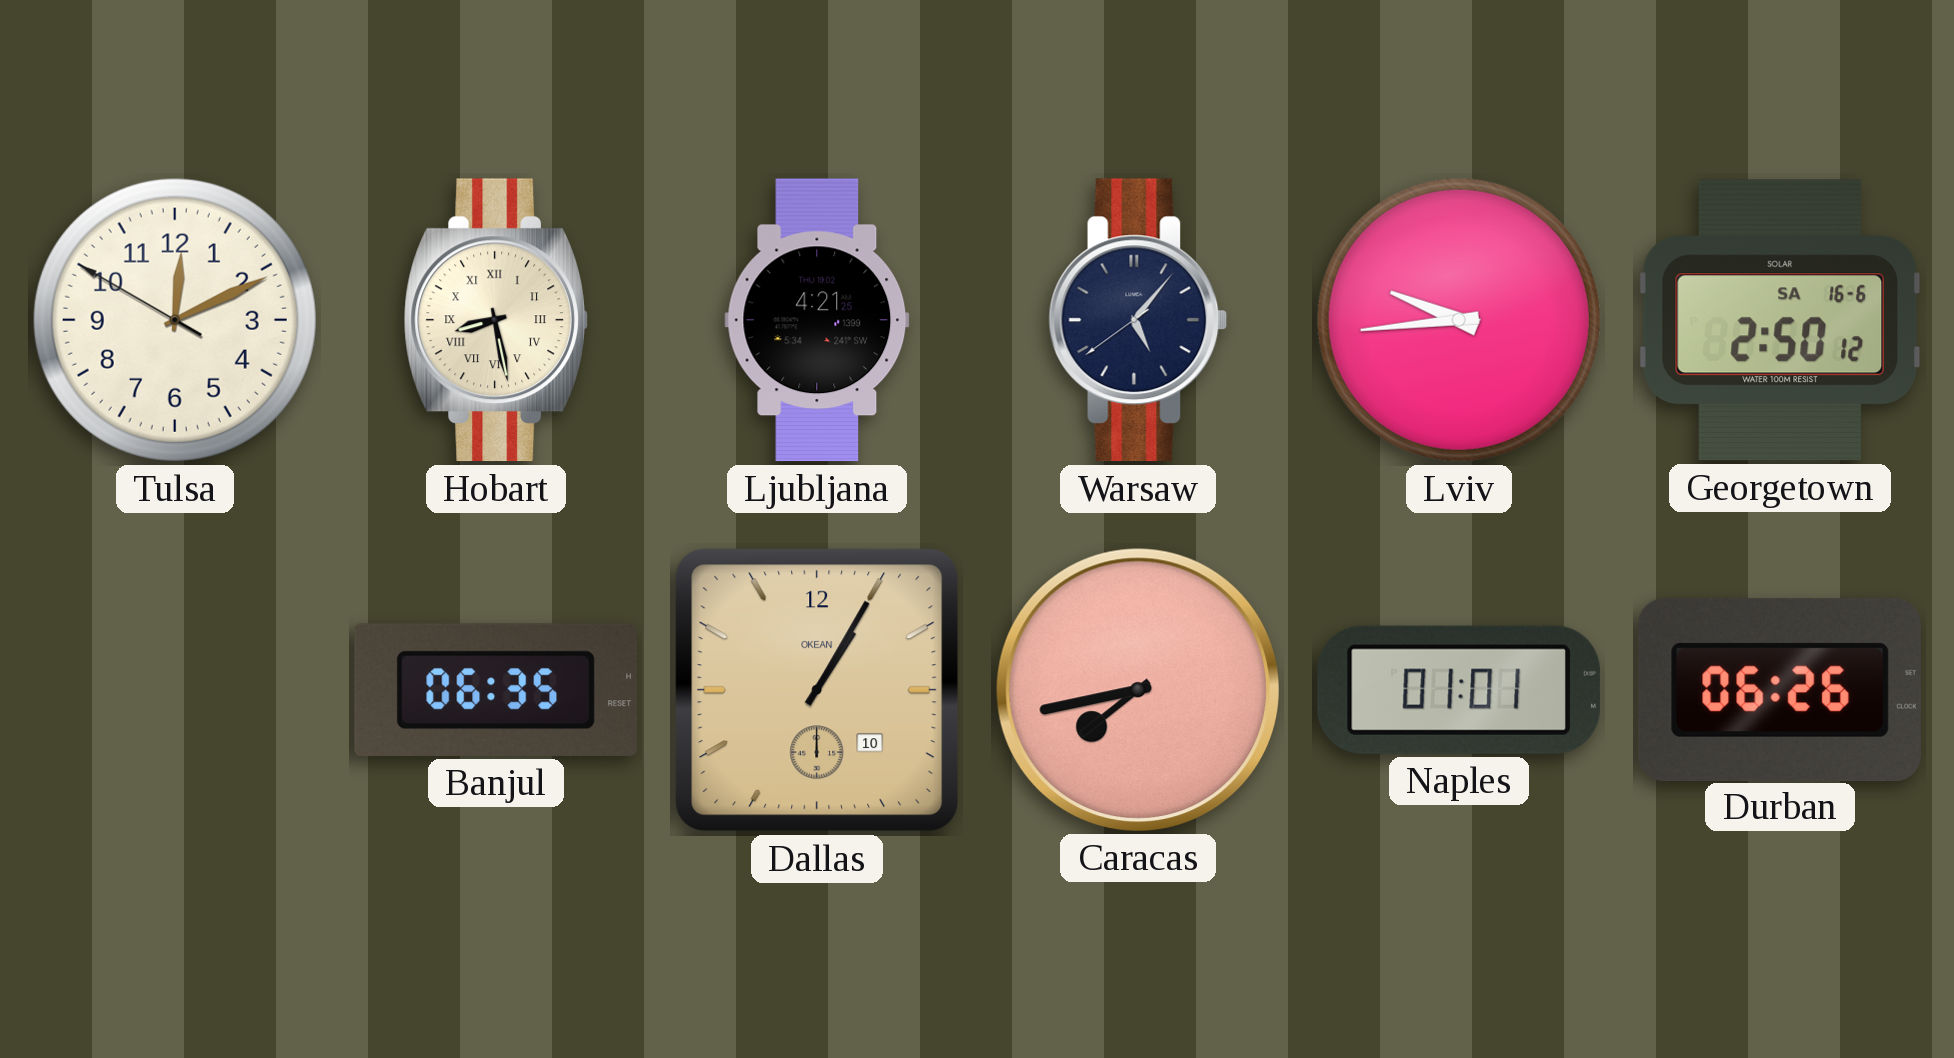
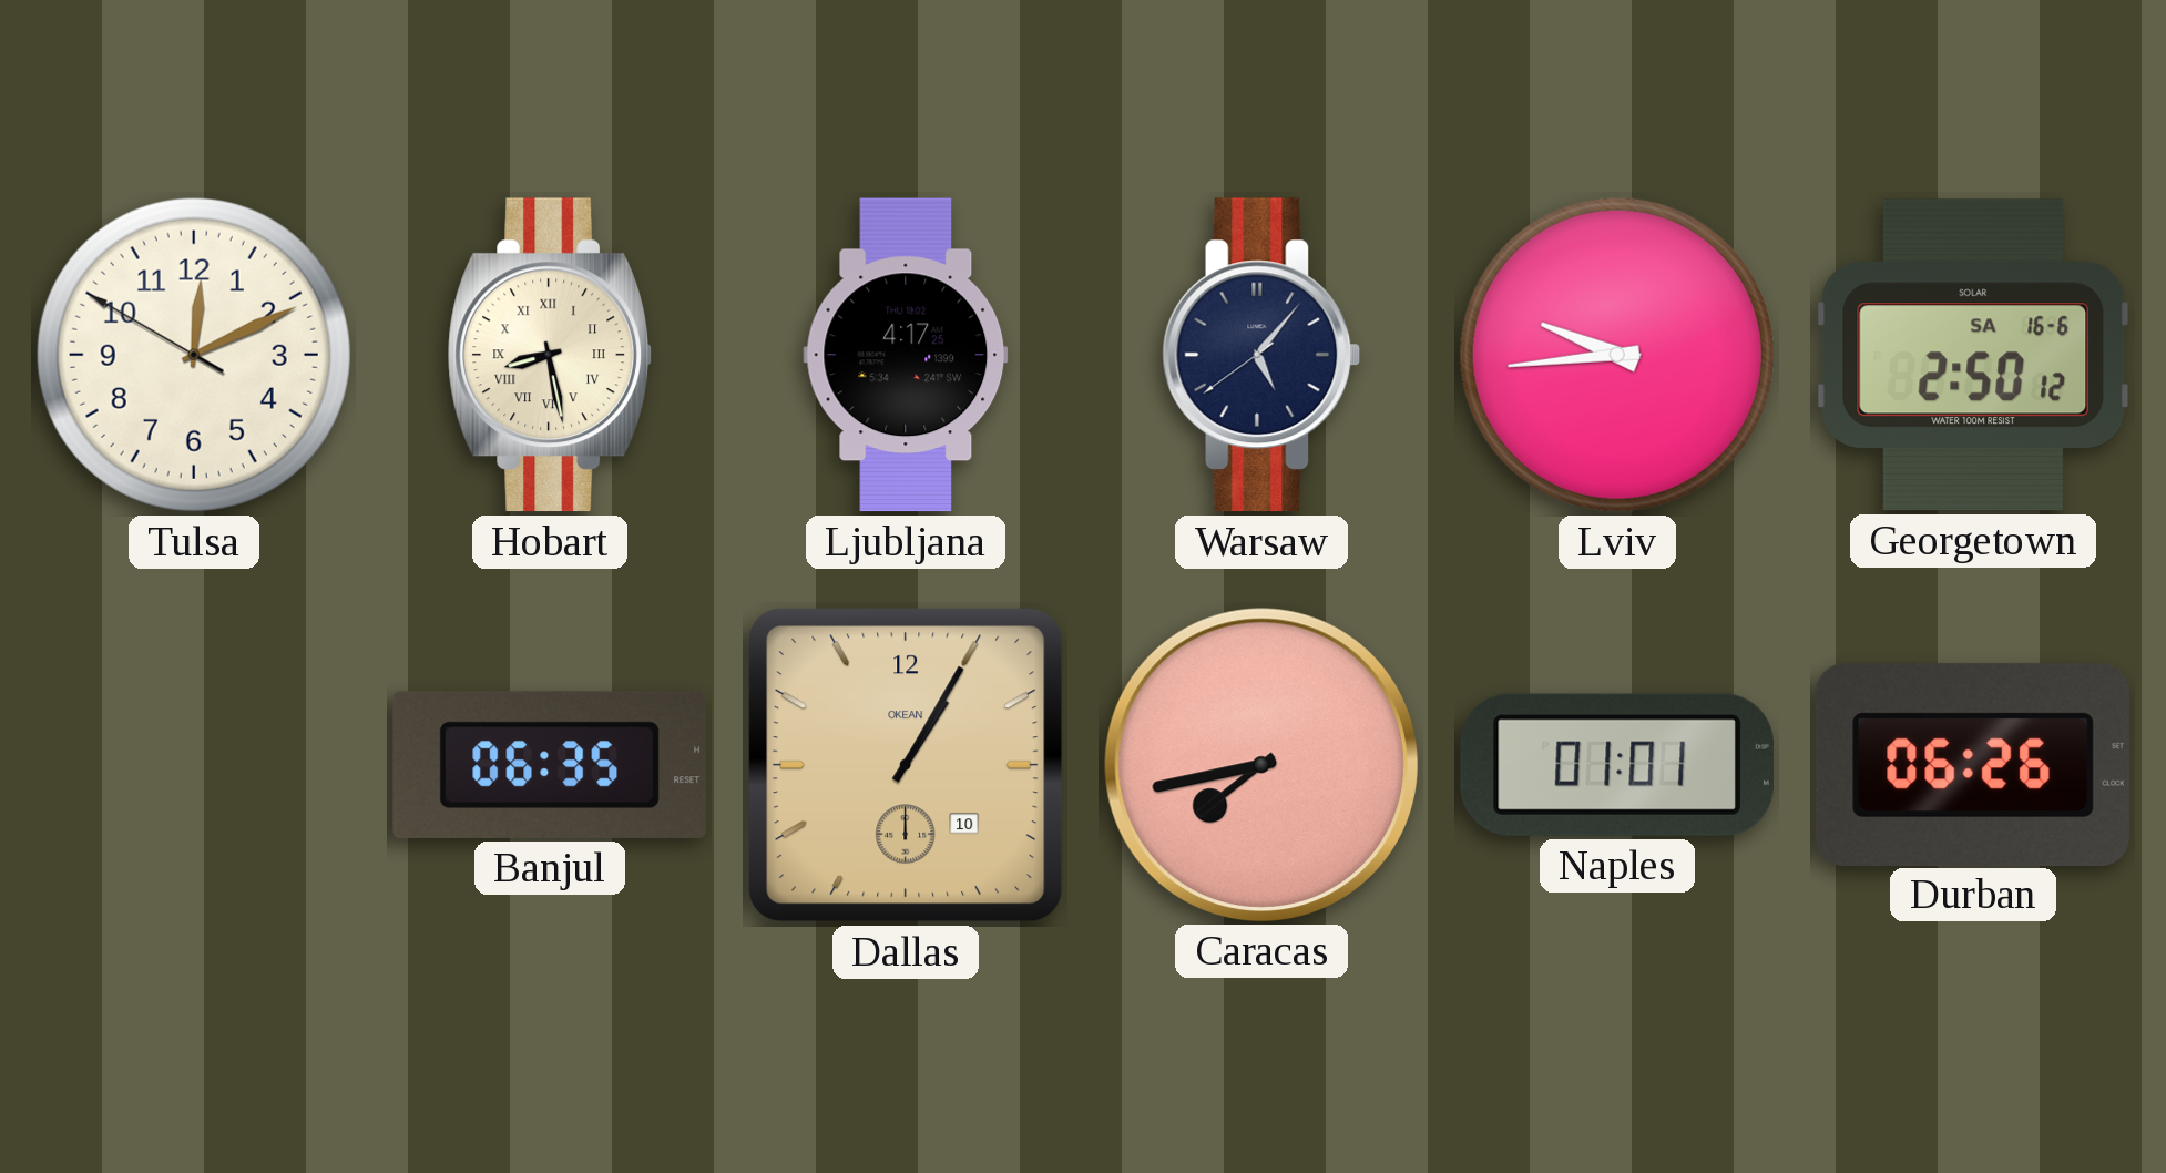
Ljubljana: 4:21 -> 4:17 (906, 355)
